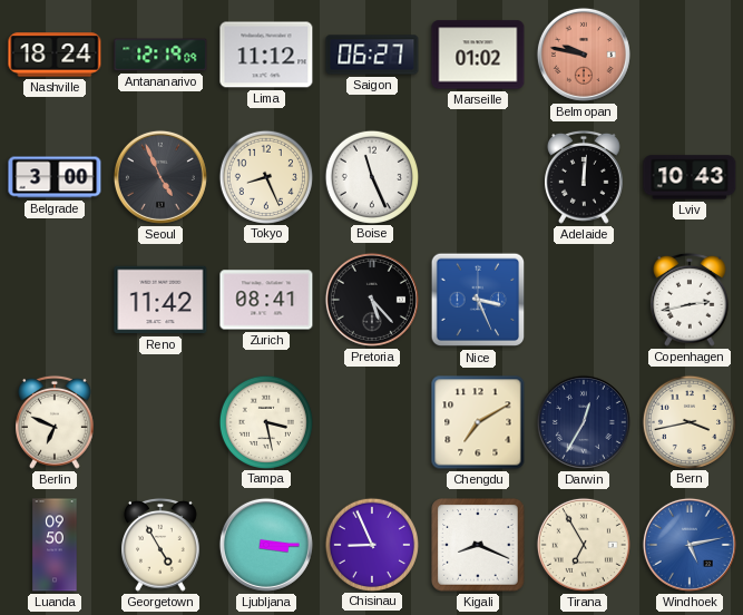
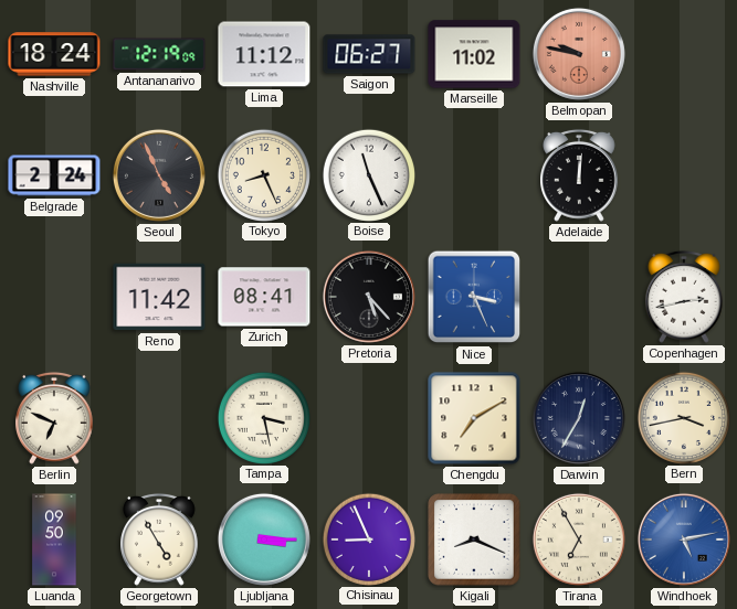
Marseille: 01:02 -> 11:02 (474, 54)
Belgrade: 3:00 -> 2:24 (54, 175)
Lviv: 10:43 -> none (690, 177)
